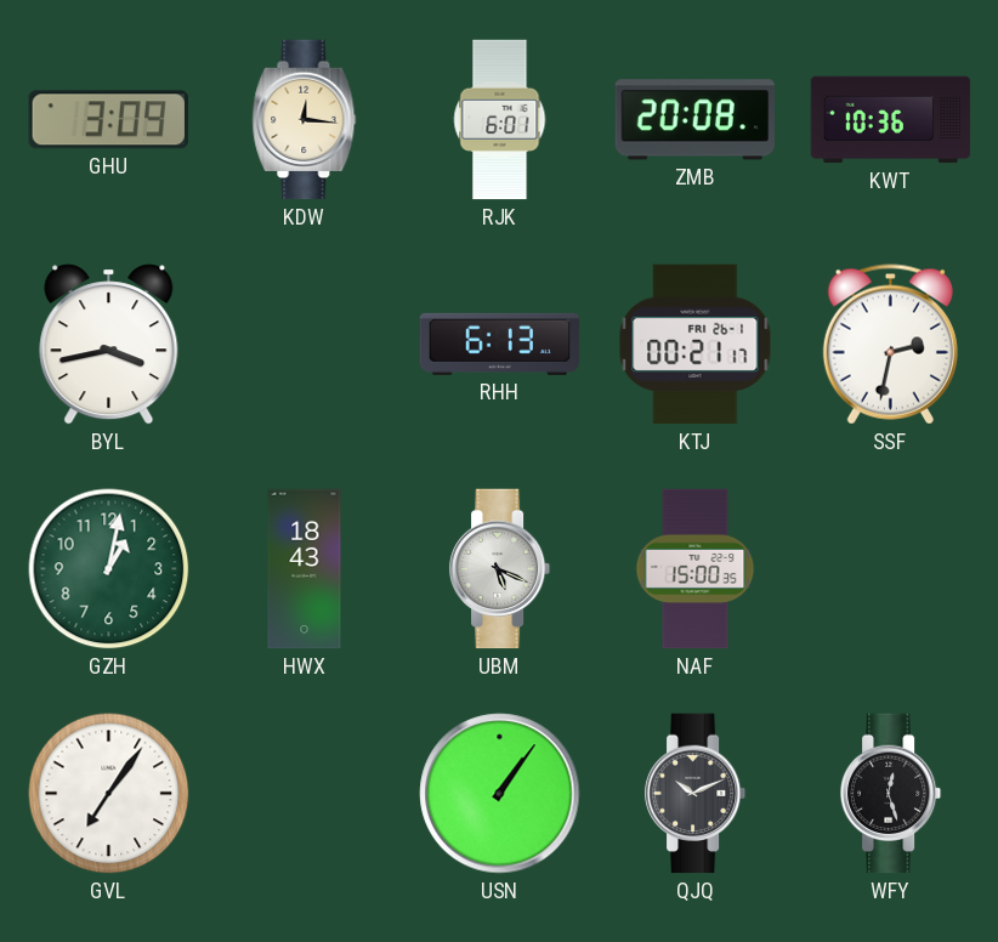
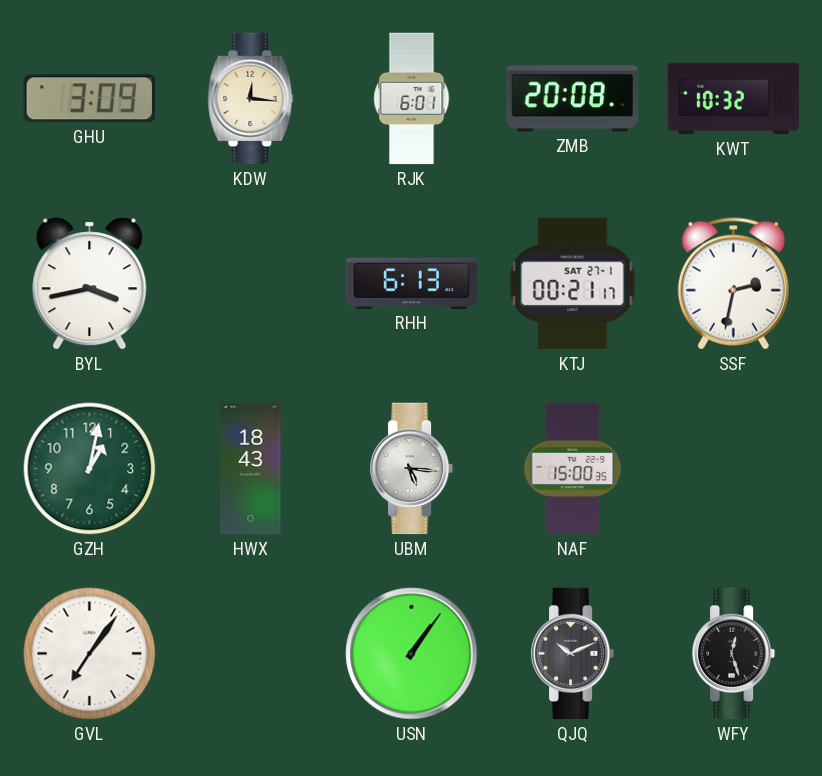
KWT: 10:36 -> 10:32 (734, 99)
KTJ date: FRI 26-1 -> SAT 27-1 (573, 284)
UBM: 5:19 -> 5:16 (412, 469)
